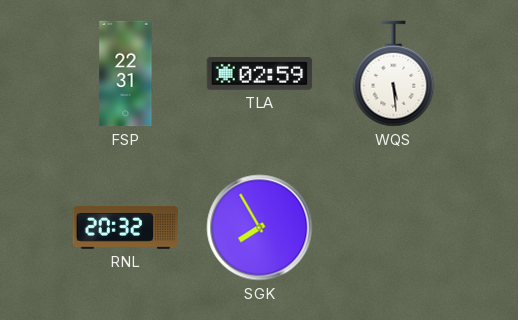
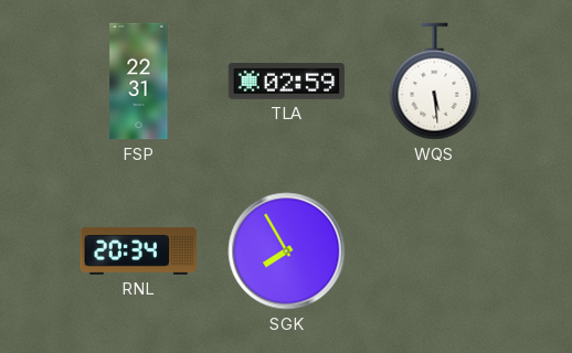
RNL: 20:32 -> 20:34 (139, 250)
